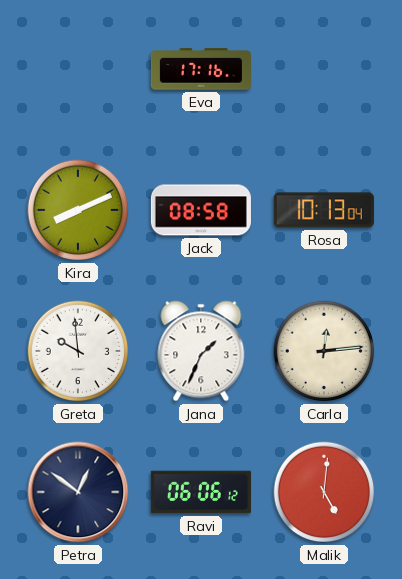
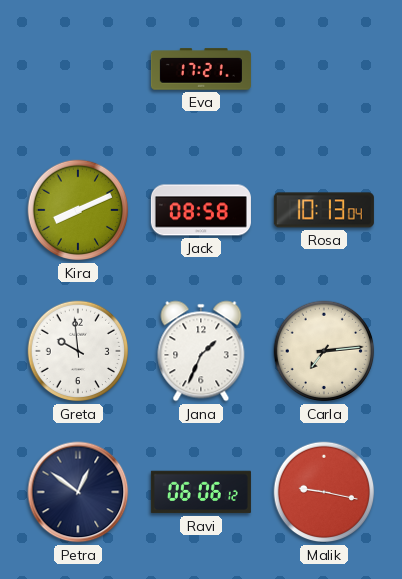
Eva: 17:16 -> 17:21 (201, 69)
Carla: 12:14 -> 7:14 (324, 351)
Malik: 5:01 -> 9:17 (324, 492)
